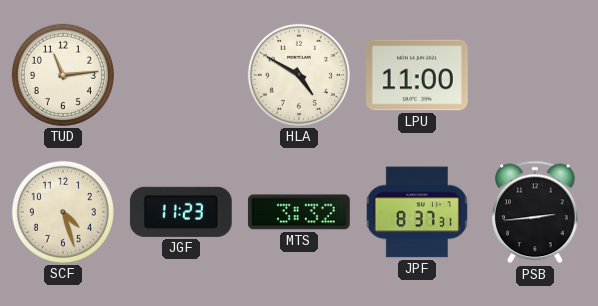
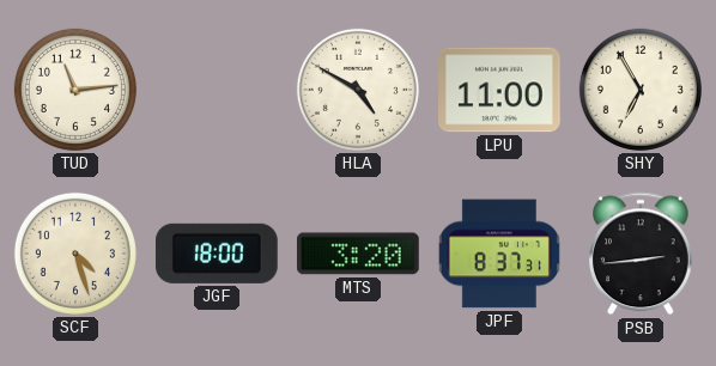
SHY: none -> 6:55 (641, 90)
JGF: 11:23 -> 18:00 (217, 254)
MTS: 3:32 -> 3:20 (358, 254)
